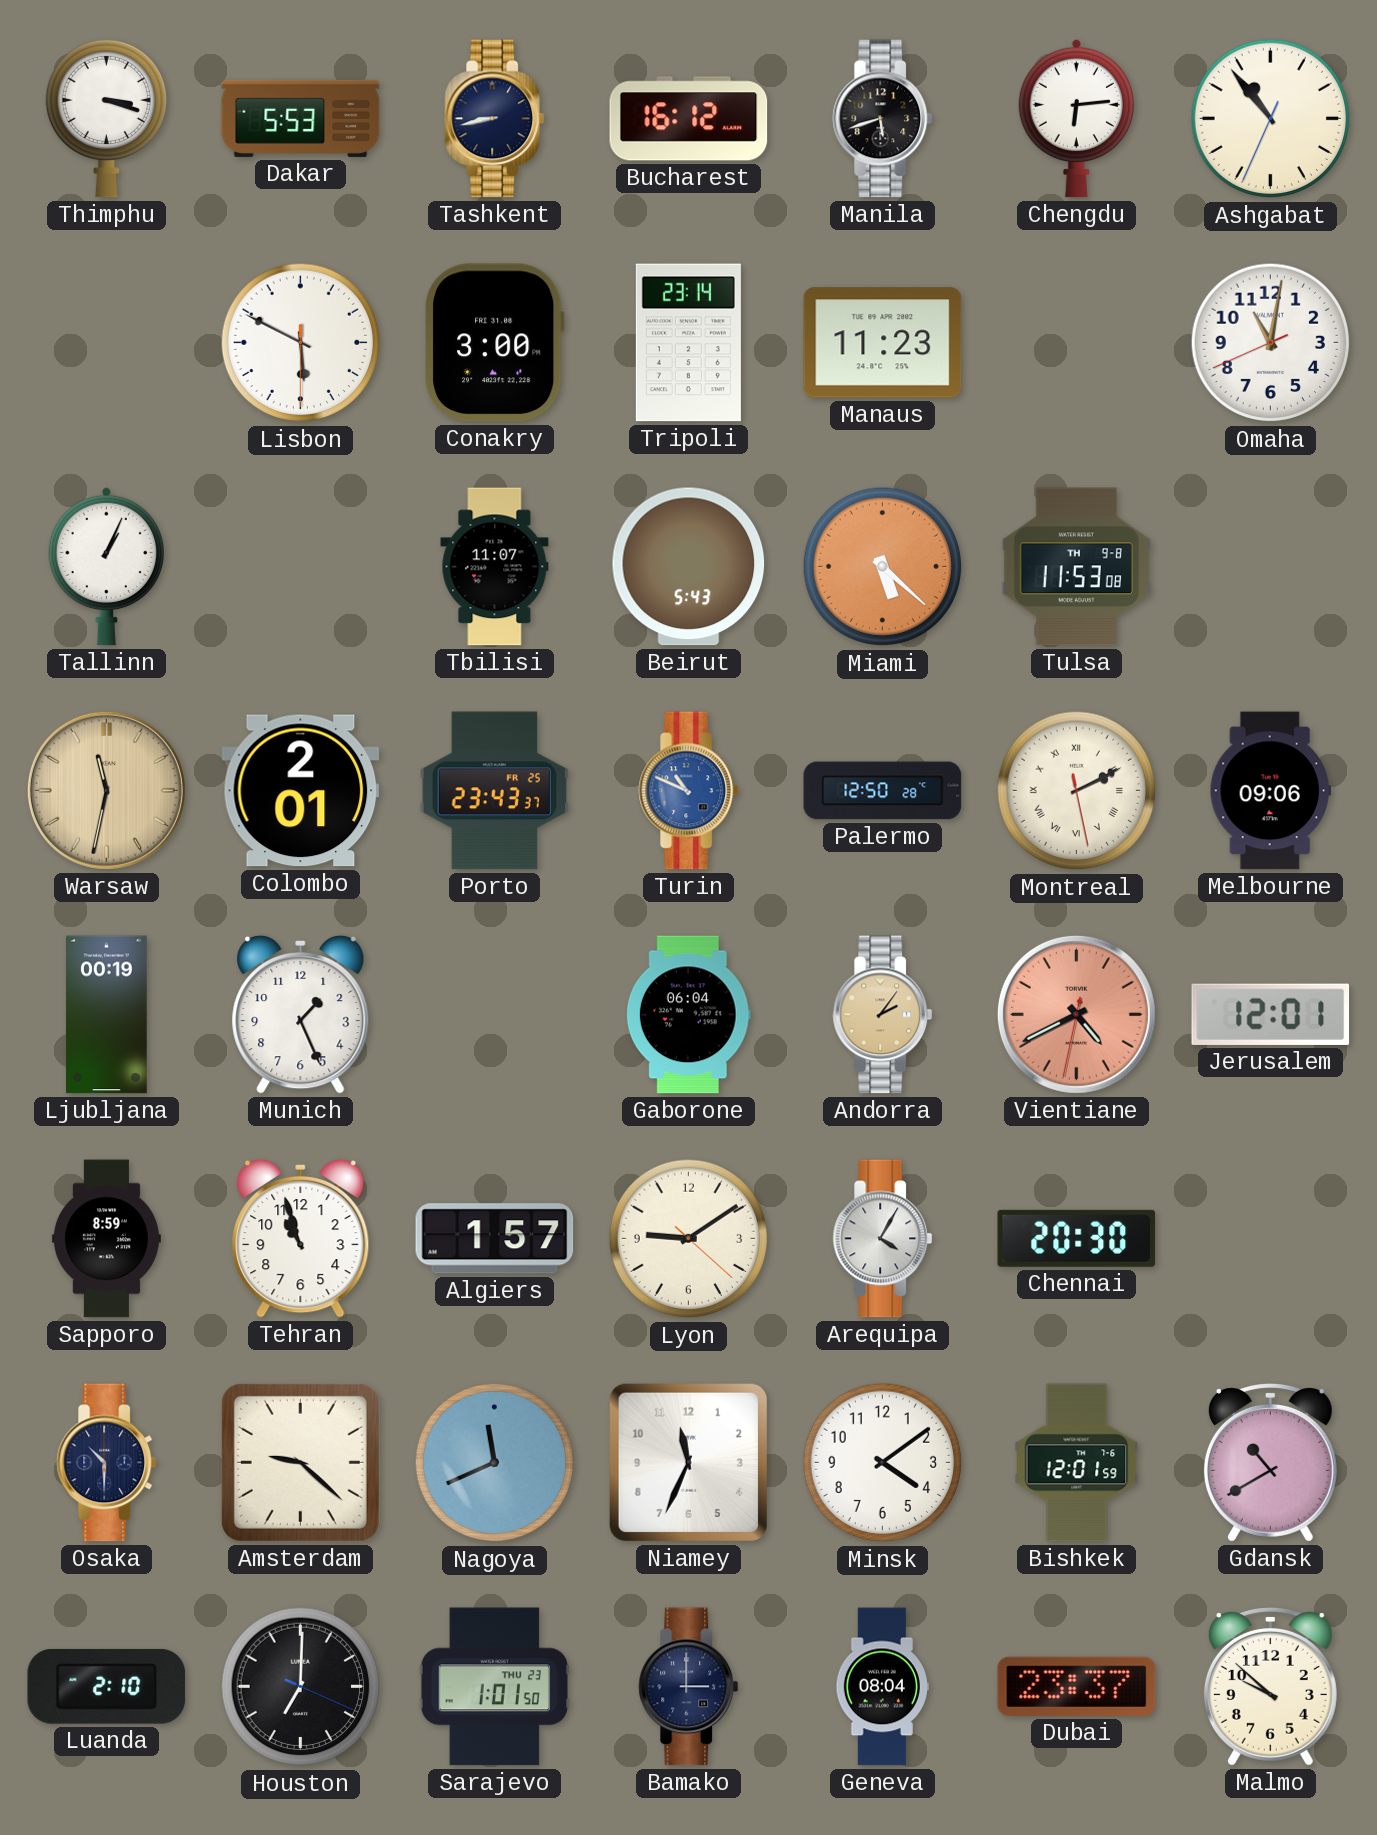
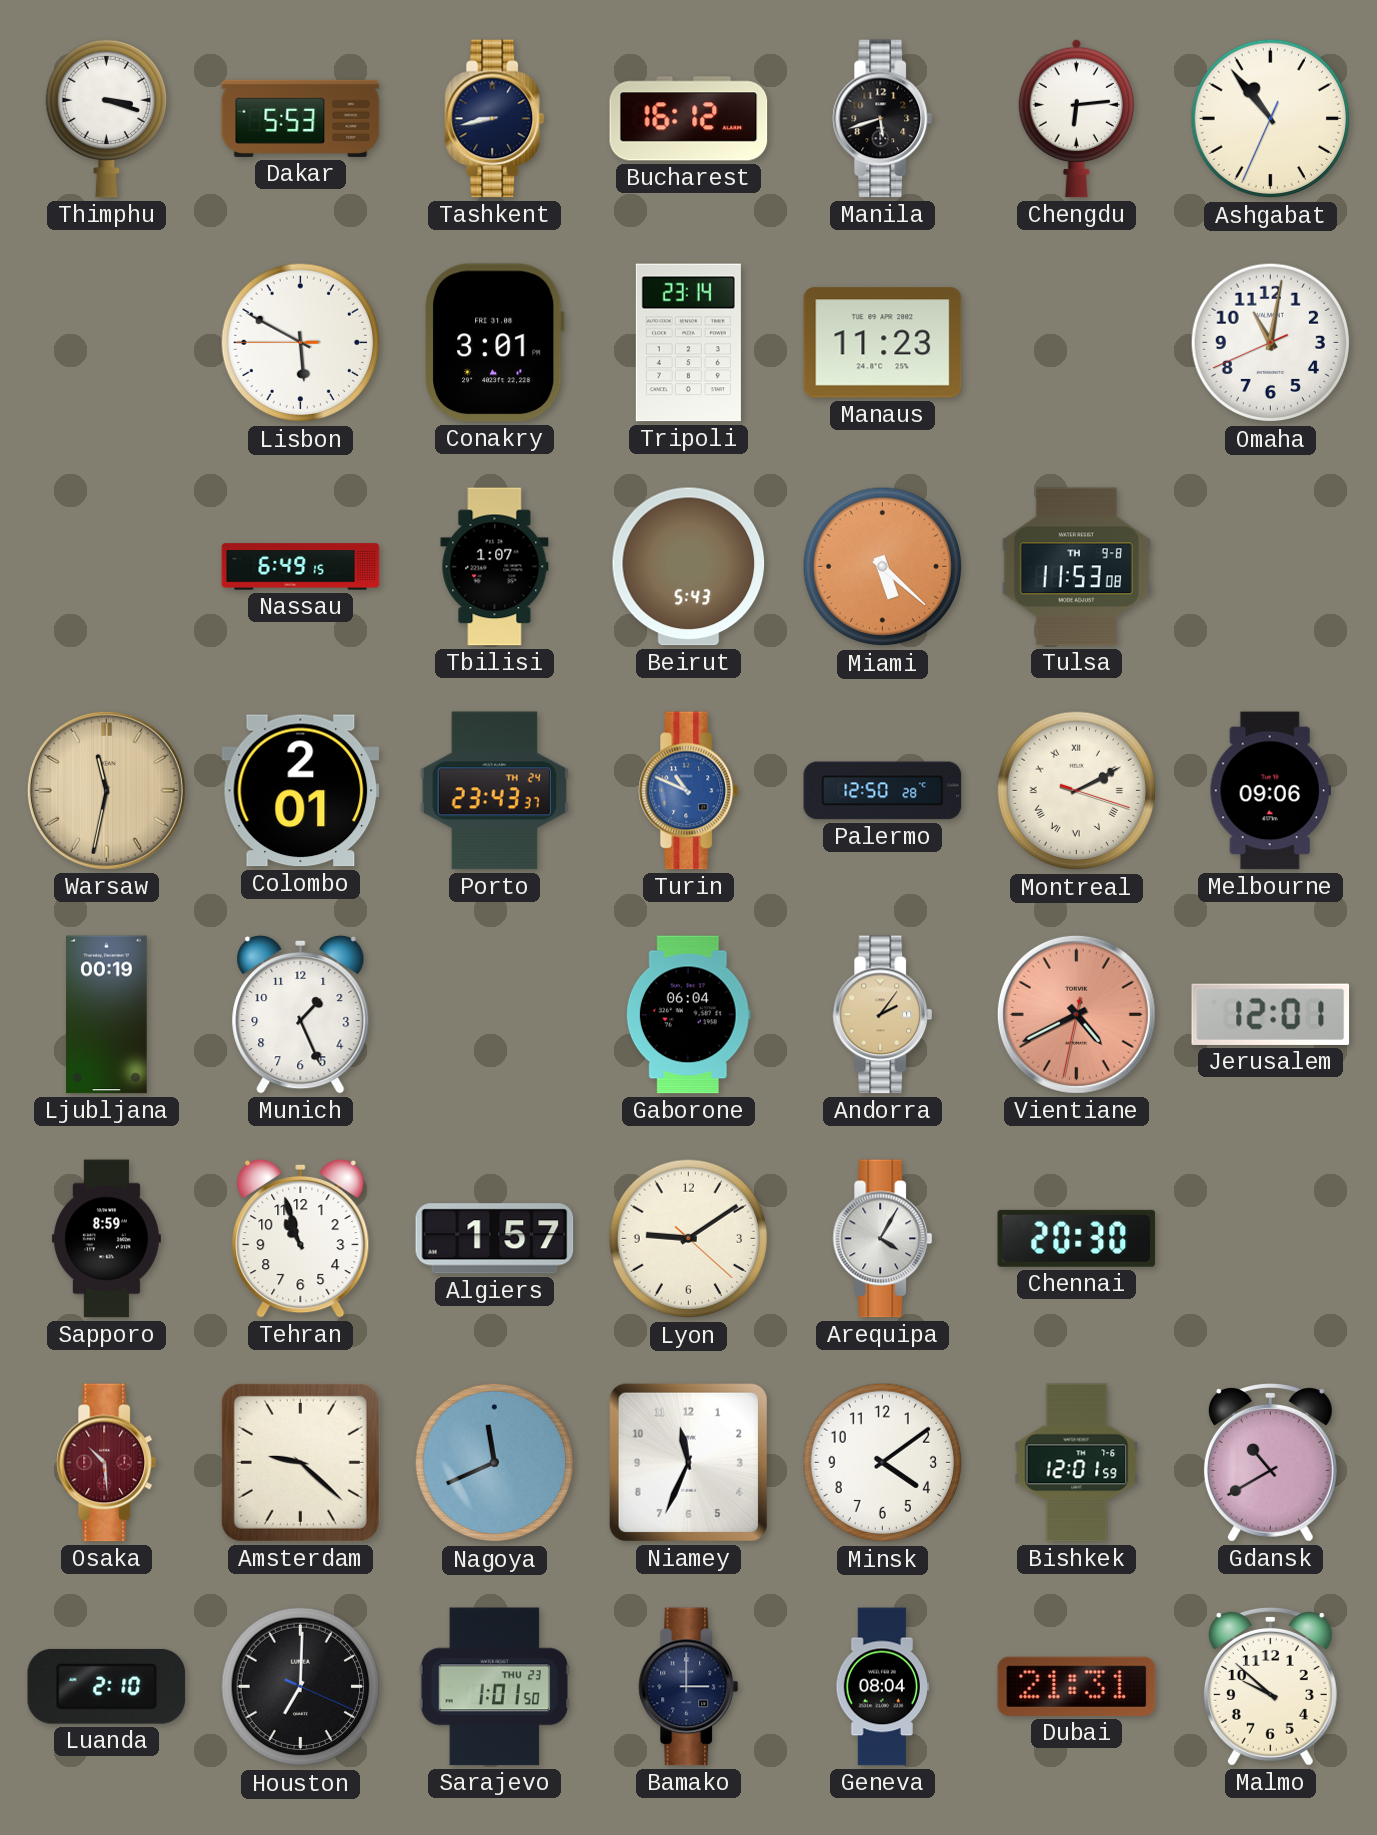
Lisbon: 5:49:30 -> 5:49:45 (301, 343)
Conakry: 3:00 -> 3:01 (494, 343)
Tallinn: 1:04 -> none (106, 566)
Nassau: none -> 6:49 (301, 567)
Tbilisi: 11:07 -> 1:07 (495, 567)
Porto date: FR 25 -> TH 24 (494, 791)
Montreal: 2:10:28 -> 2:10:18 (1077, 791)
Osaka: 10:30 -> 10:29 (107, 1463)
Osaka dial: navy -> burgundy (107, 1463)
Dubai: 23:37 -> 21:31 (1077, 1686)
